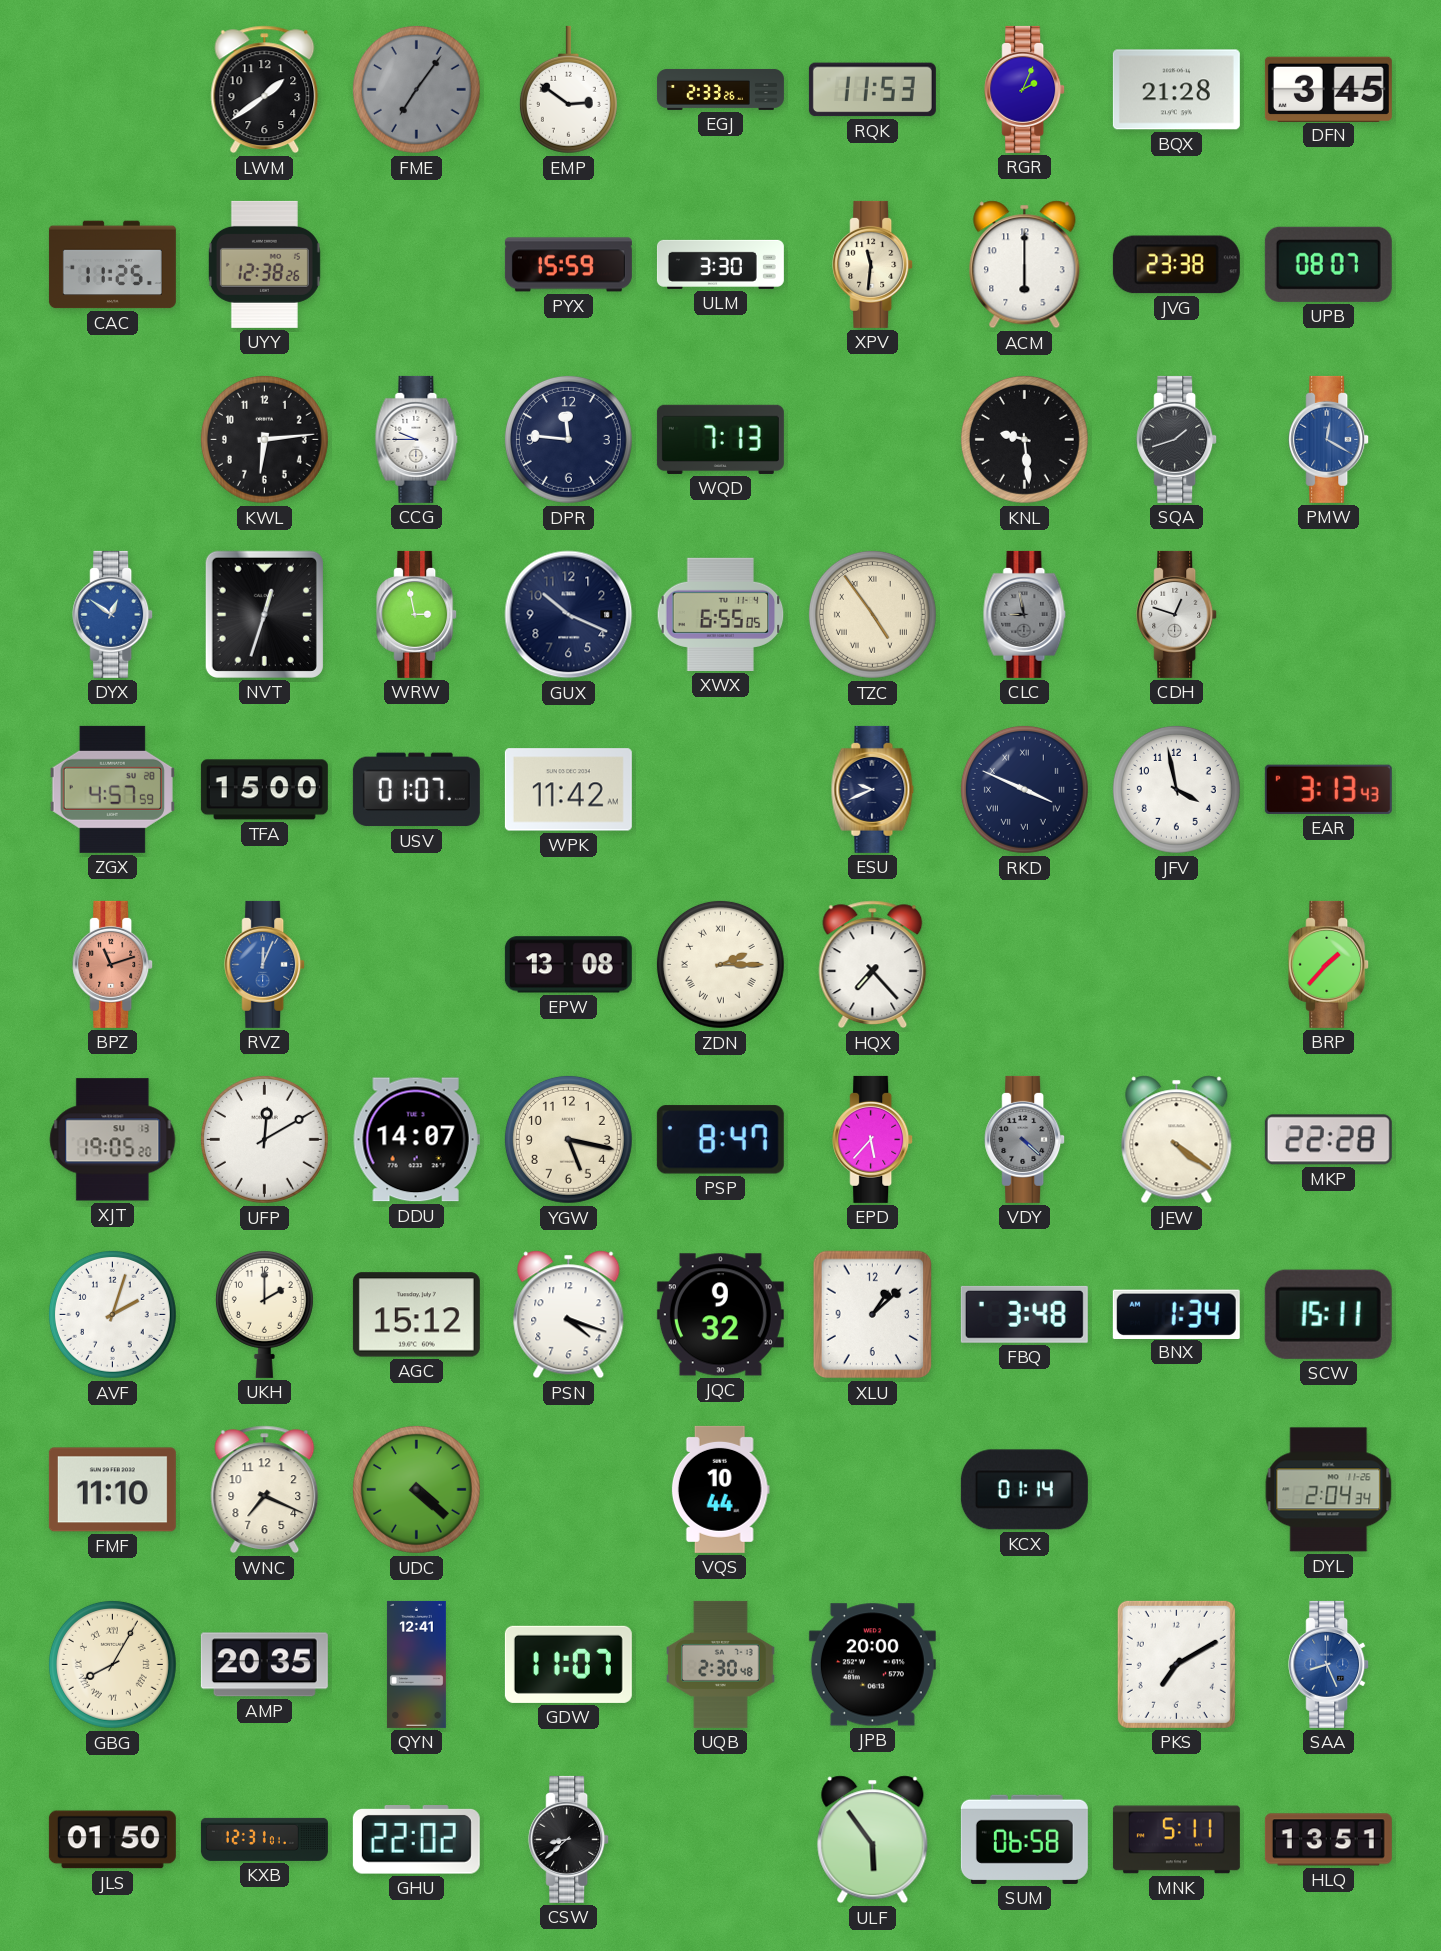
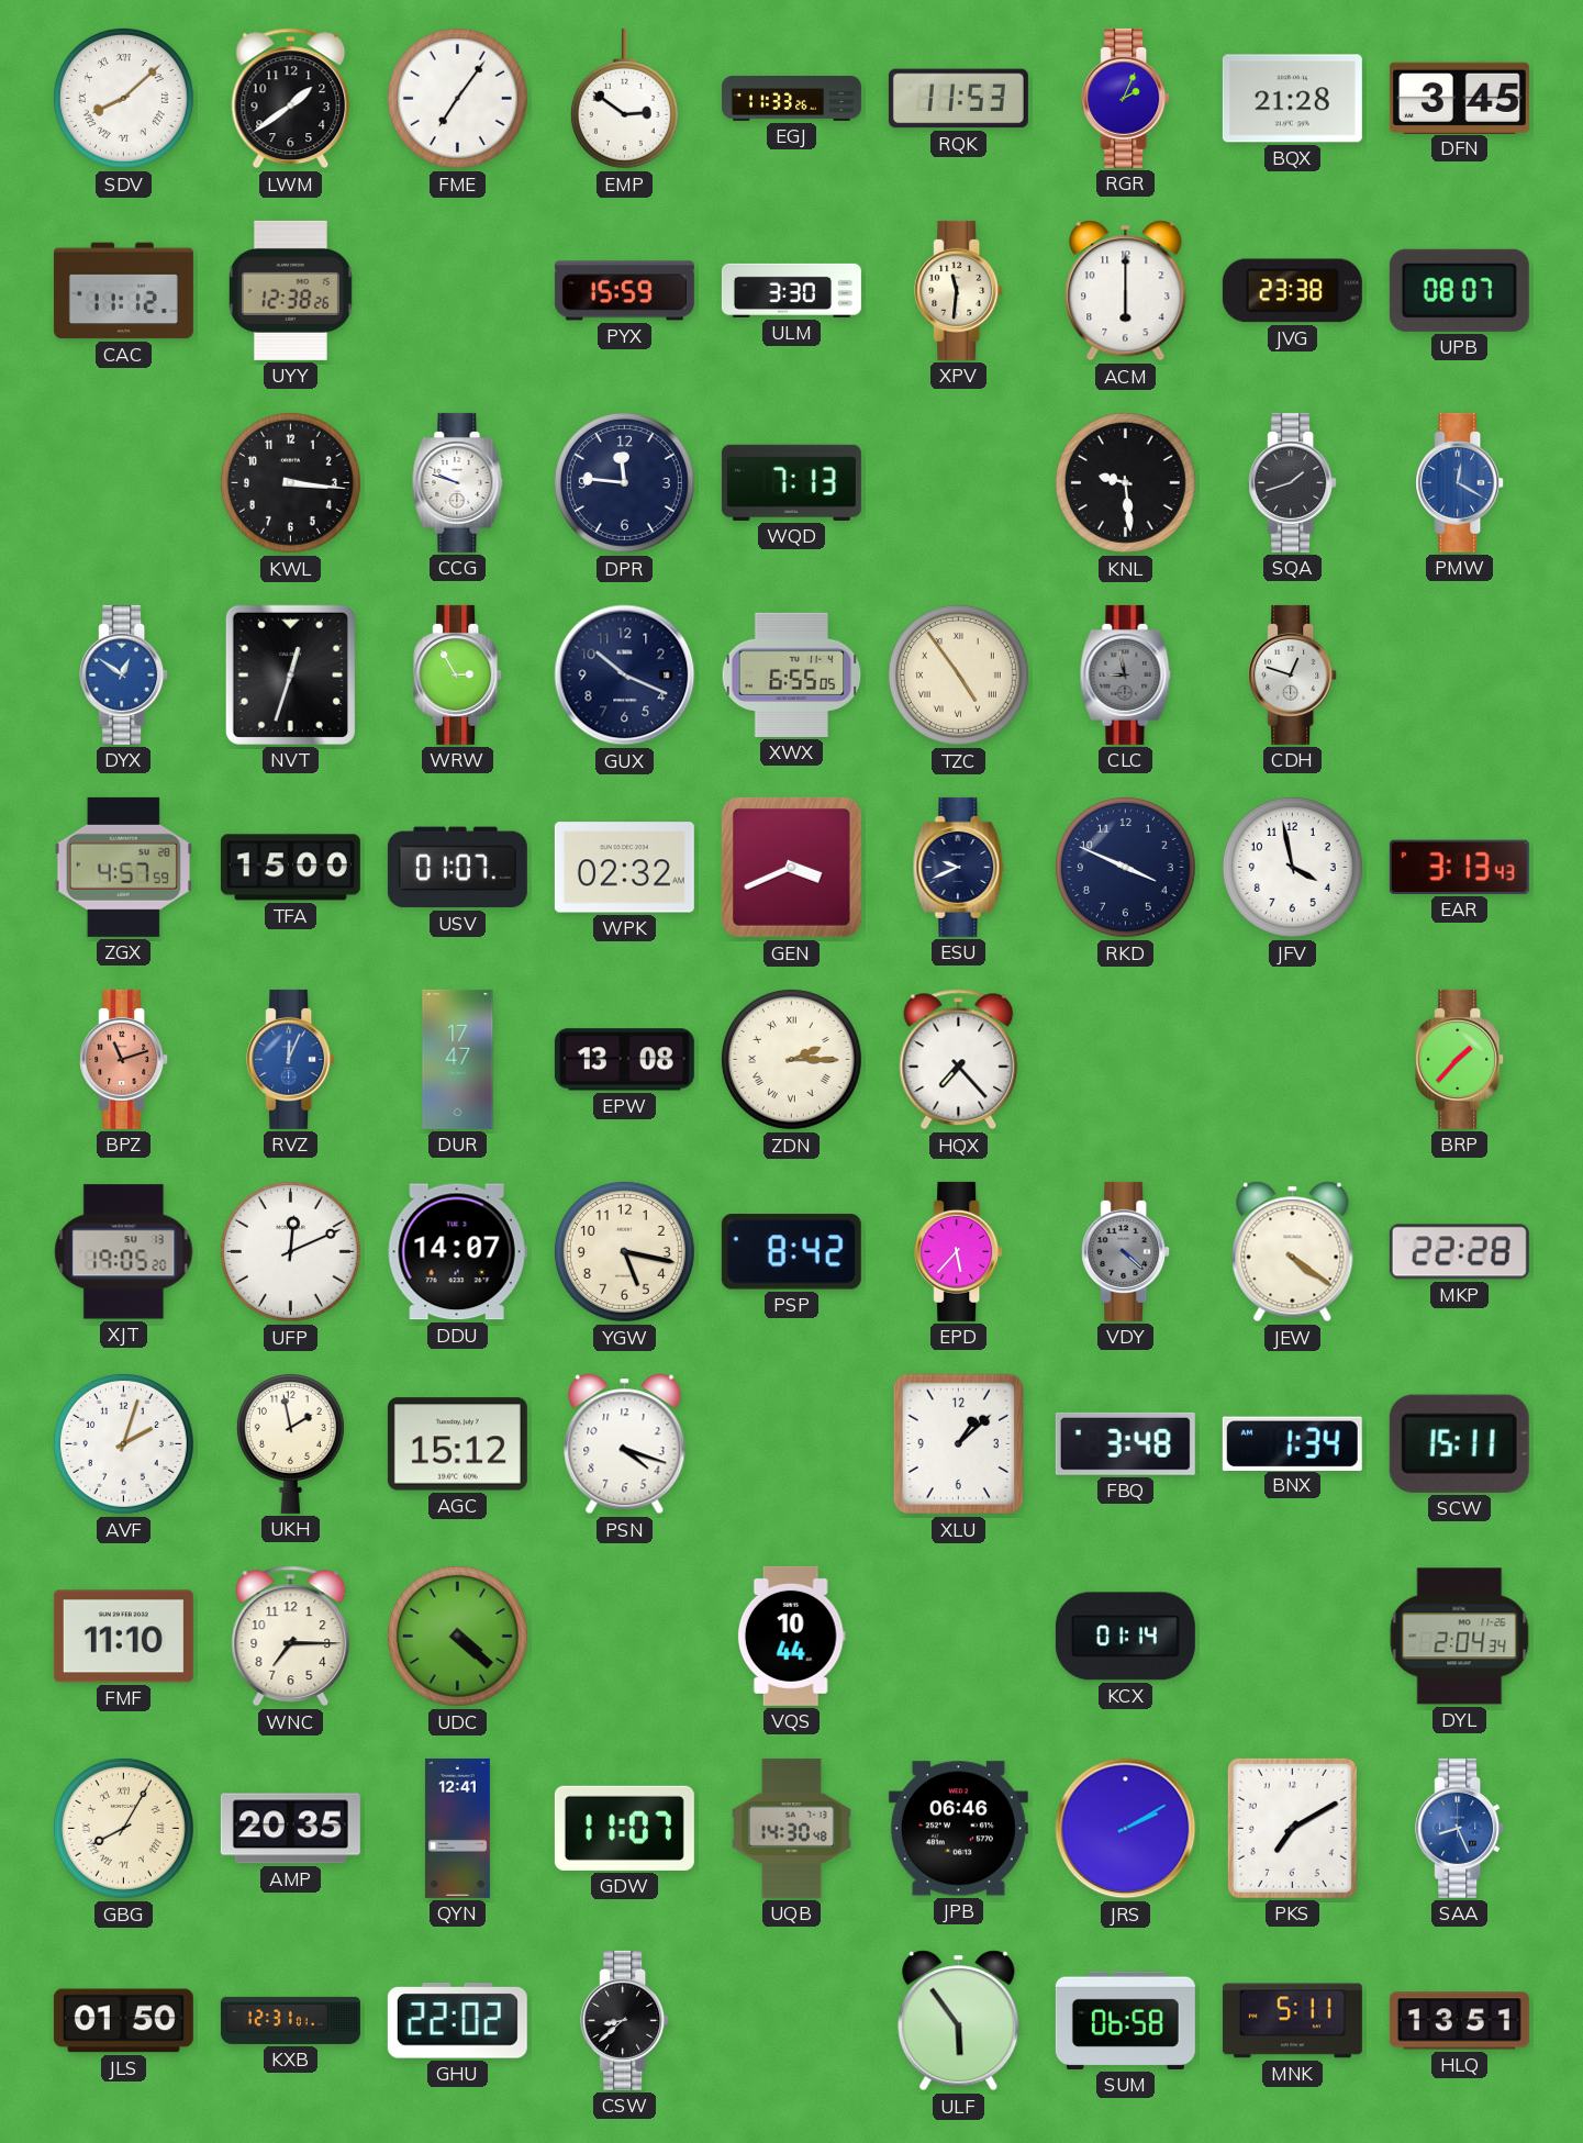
SDV: none -> 8:08 (123, 98)
FME dial: grey -> white (457, 98)
EGJ: 2:33 -> 11:33 (791, 98)
CAC: 11:25 -> 11:12 (123, 291)
KWL: 6:14 -> 3:16 (290, 482)
CCG: 9:45 -> 9:48 (458, 482)
WRW: 2:58 -> 2:55 (458, 674)
WPK: 11:42 -> 02:32 (624, 868)
GEN: none -> 3:41 (791, 867)
RKD numerals: Roman -> Arabic (1125, 867)
DUR: none -> 17:47 (458, 1059)
UFP: 12:10 -> 12:11 (290, 1251)
PSP: 8:47 -> 8:42 (791, 1252)
UKH: 2:00 -> 1:58 (290, 1444)
JQC: 9:32 -> none (720, 1315)
WNC: 7:19 -> 7:15 (291, 1637)
UQB: 2:30 -> 14:30 (792, 1828)
JPB: 20:00 -> 06:46 (958, 1829)
JRS: none -> 2:10 (1126, 1829)
